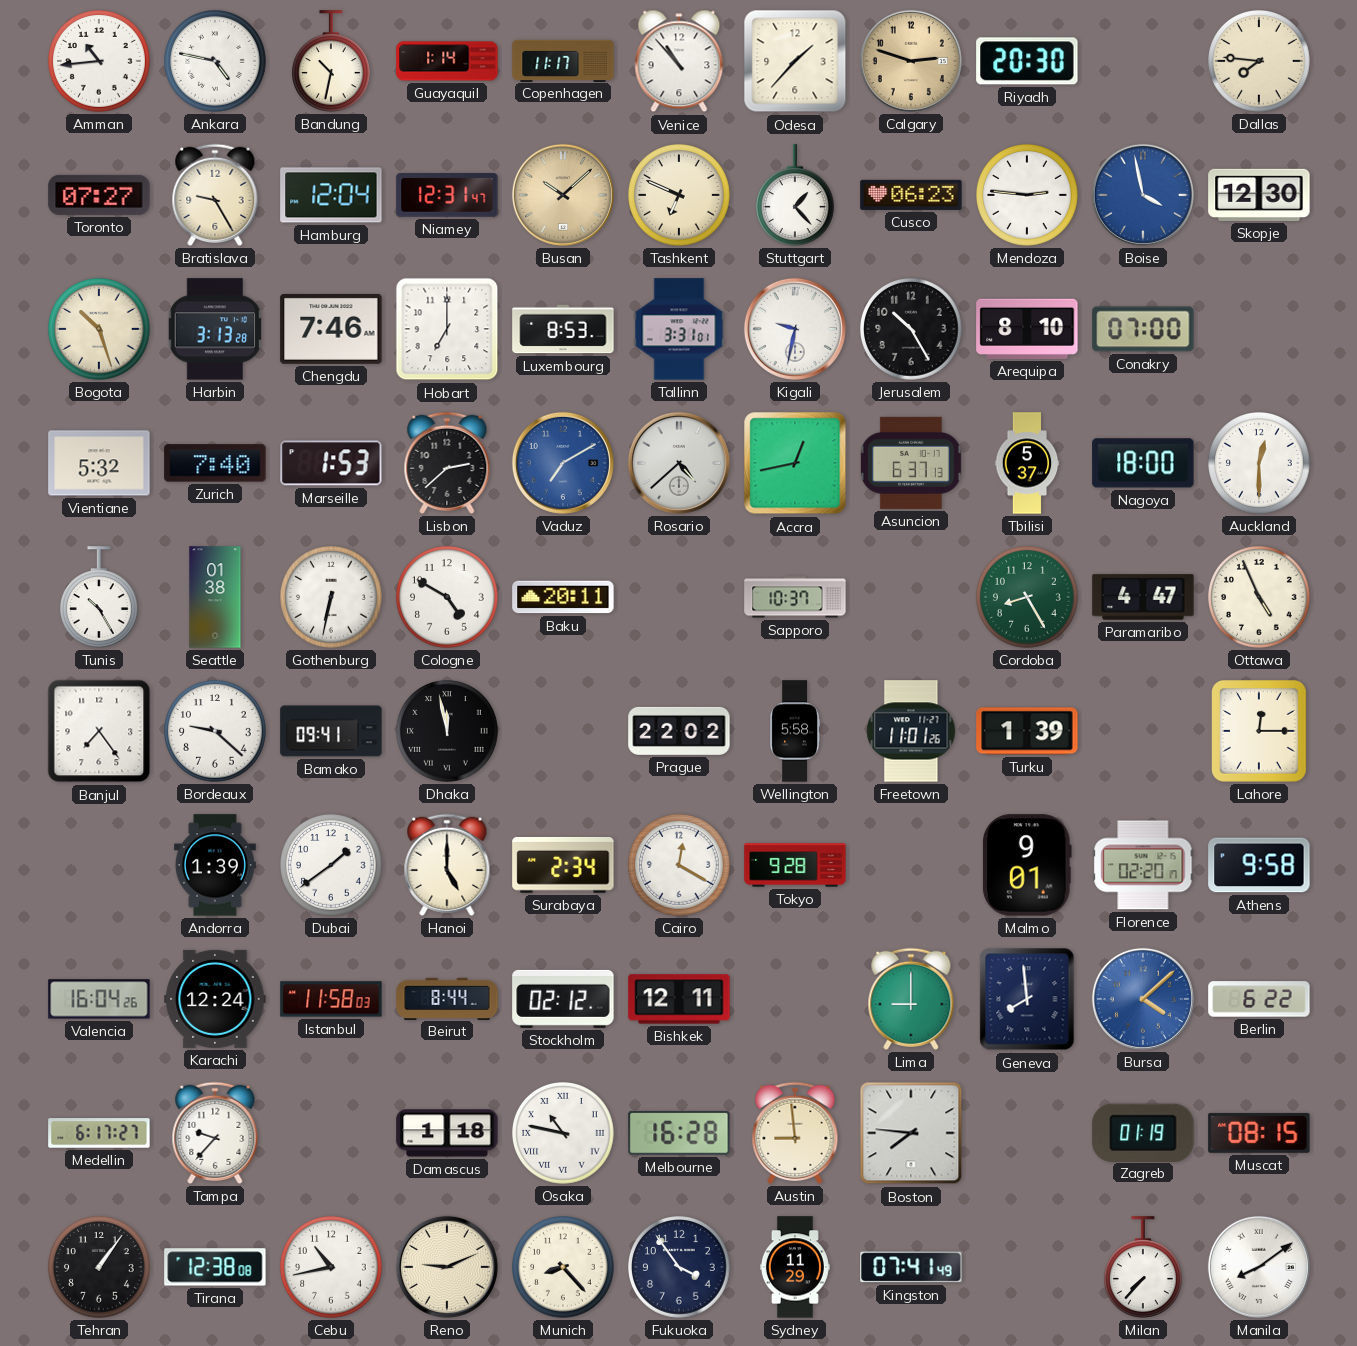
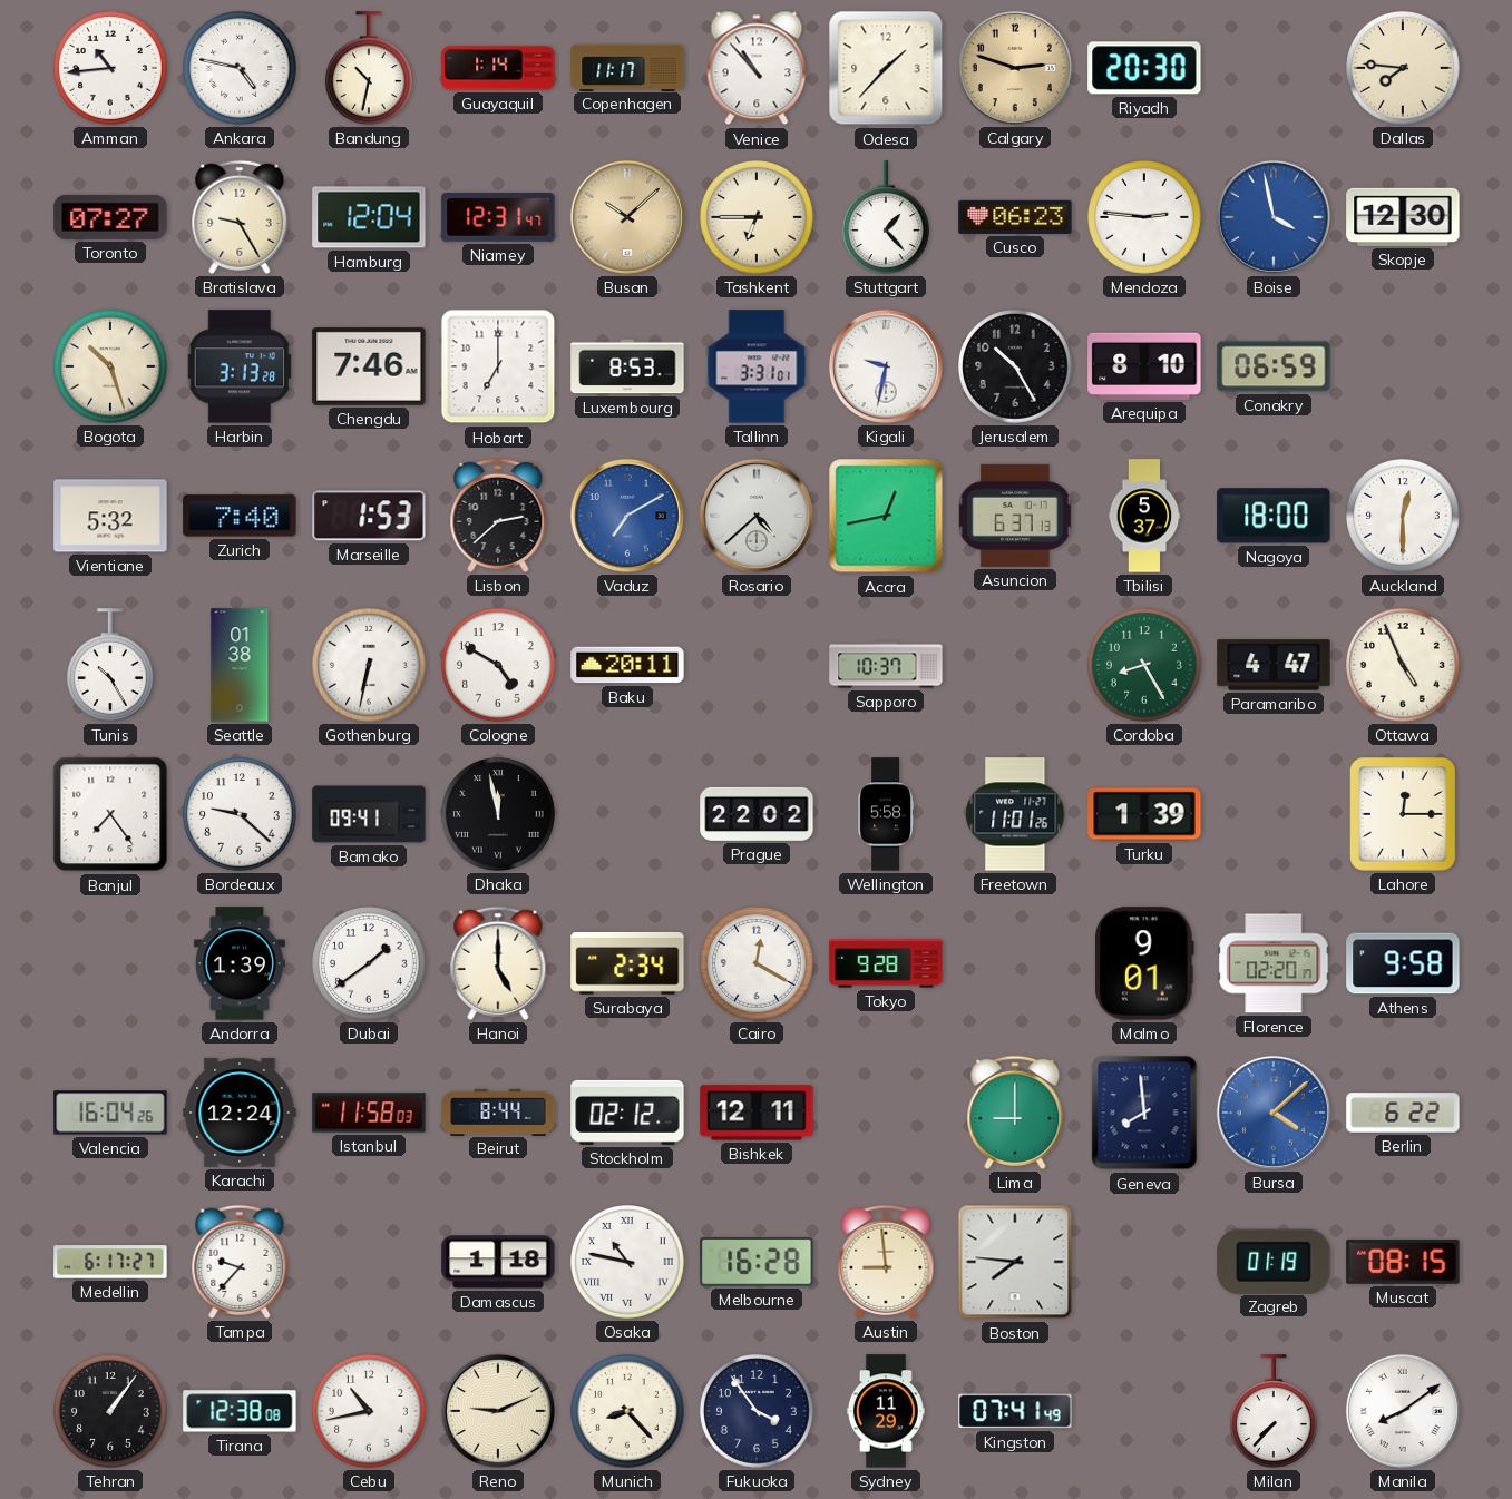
Tashkent: 6:49 -> 6:45 (758, 218)
Conakry: 07:00 -> 06:59 (1274, 366)
